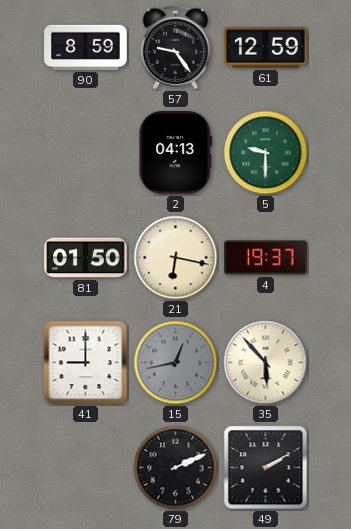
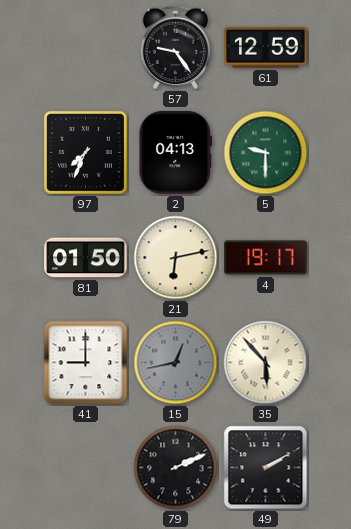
90: 8:59 -> none (86, 47)
97: none -> 7:34 (85, 152)
21: 6:17 -> 6:13 (176, 258)
4: 19:37 -> 19:17 (266, 258)
